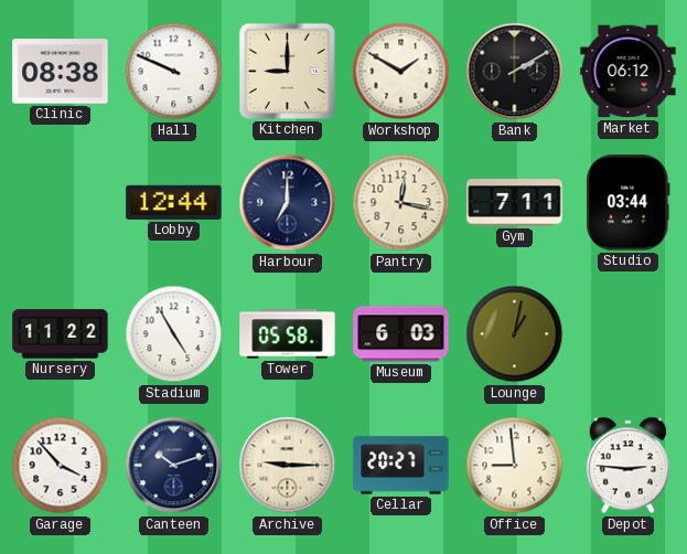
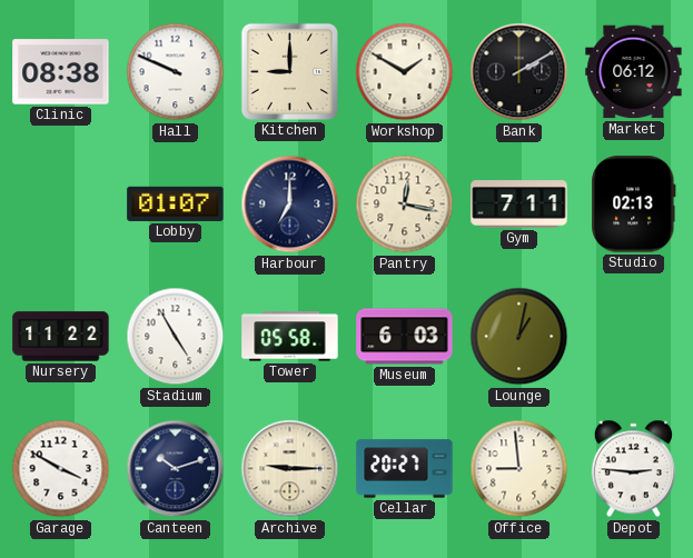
Lobby: 12:44 -> 01:07 (176, 203)
Studio: 03:44 -> 02:13 (634, 205)
Garage: 3:53 -> 3:50 (61, 469)
